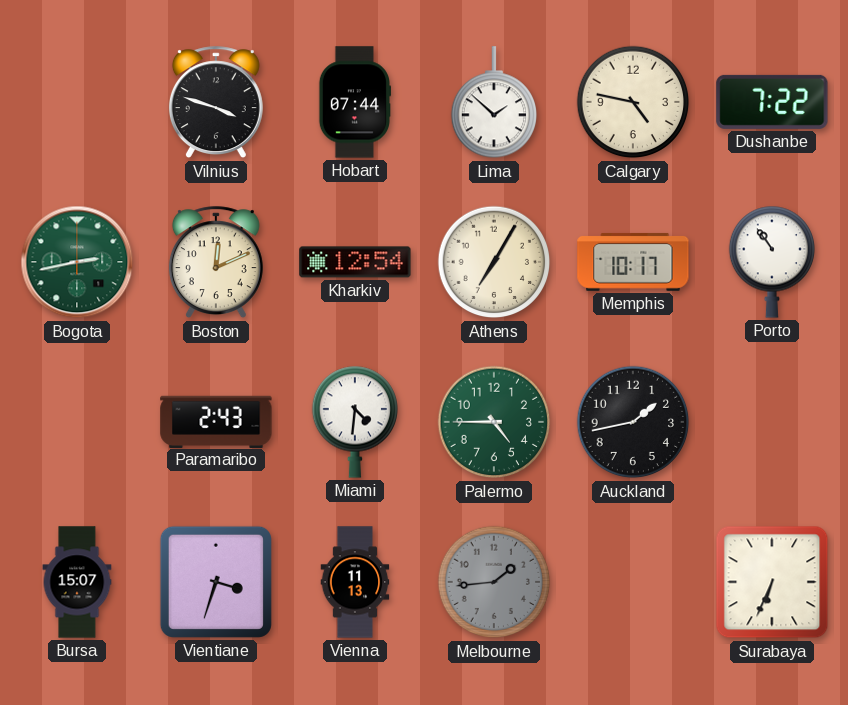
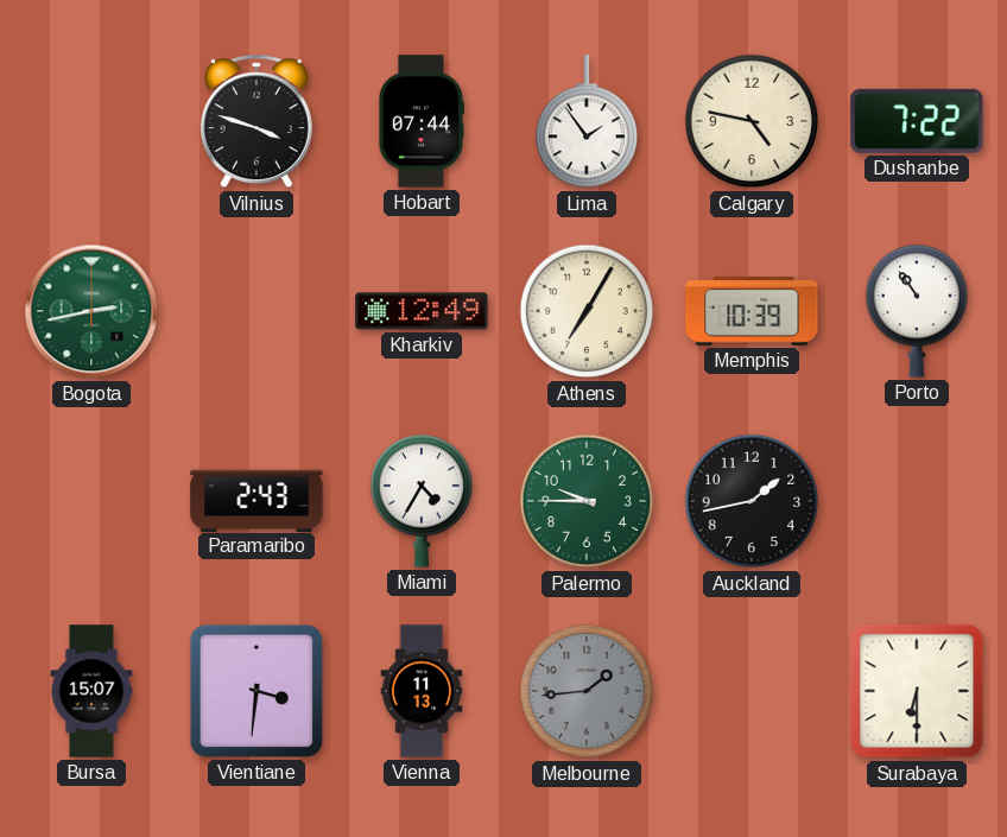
Lima: 1:52 -> 1:54 (585, 122)
Boston: 12:11 -> none (216, 263)
Kharkiv: 12:54 -> 12:49 (422, 311)
Memphis: 10:17 -> 10:39 (752, 311)
Miami: 4:31 -> 4:35 (420, 501)
Palermo: 4:45 -> 9:45 (587, 501)
Vientiane: 3:33 -> 3:31 (256, 691)
Surabaya: 6:34 -> 6:30 (917, 691)
